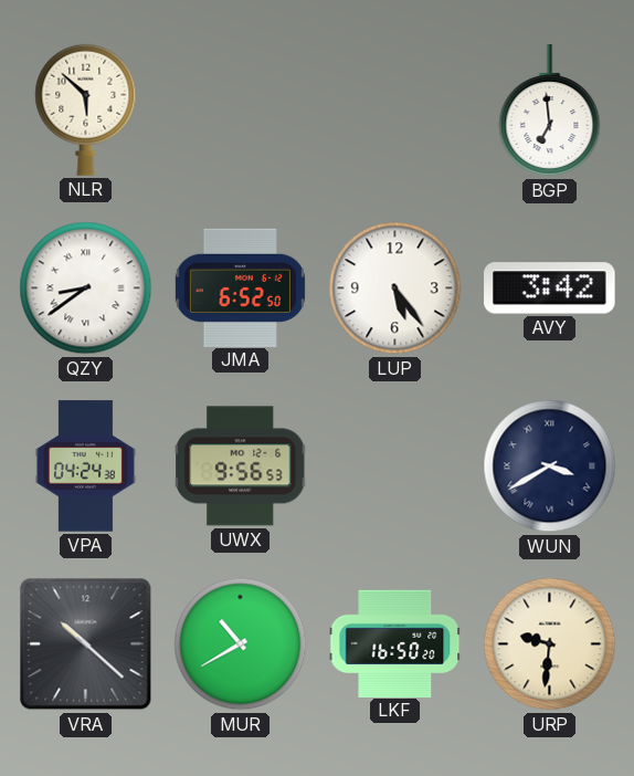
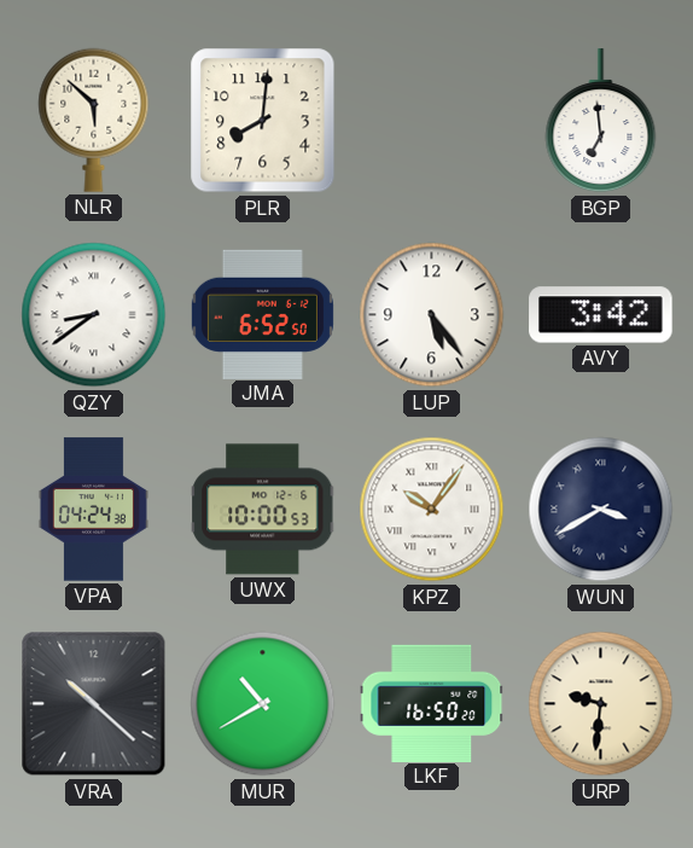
PLR: none -> 8:01 (263, 121)
UWX: 9:56 -> 10:00 (263, 510)
KPZ: none -> 10:06 (432, 510)
